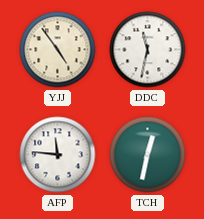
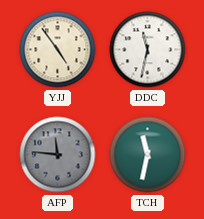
AFP dial: white -> grey (58, 155)
TCH: 12:32 -> 11:32 (148, 155)
